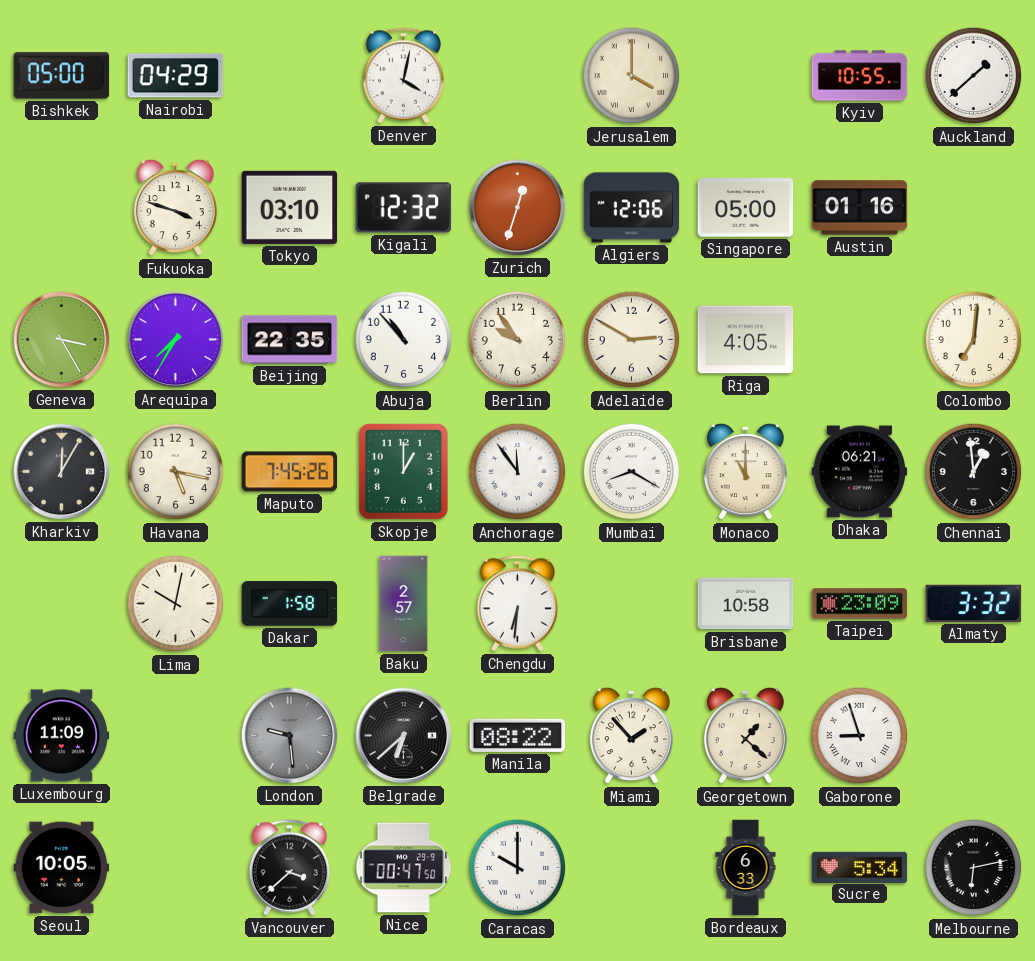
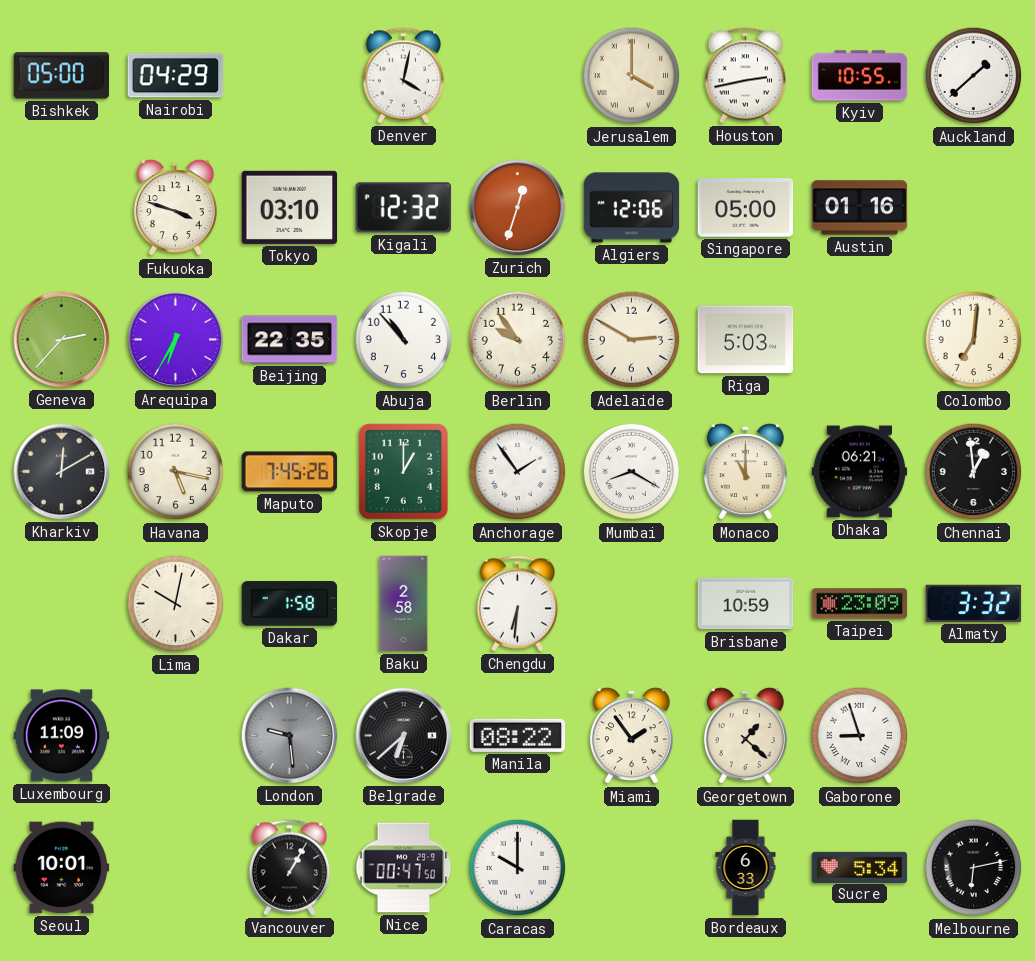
Houston: none -> 2:43 (746, 76)
Geneva: 3:25 -> 2:37 (62, 340)
Arequipa: 7:35 -> 6:35 (176, 340)
Riga: 4:05 -> 5:03 (746, 340)
Kharkiv: 12:05 -> 12:10 (62, 472)
Anchorage: 11:54 -> 1:54 (518, 472)
Baku: 2:57 -> 2:58 (404, 604)
Brisbane: 10:58 -> 10:59 (746, 604)
Miami: 1:53 -> 1:54 (631, 736)
Seoul: 10:05 -> 10:01 (62, 868)
Vancouver: 3:38 -> 1:05 (290, 868)
